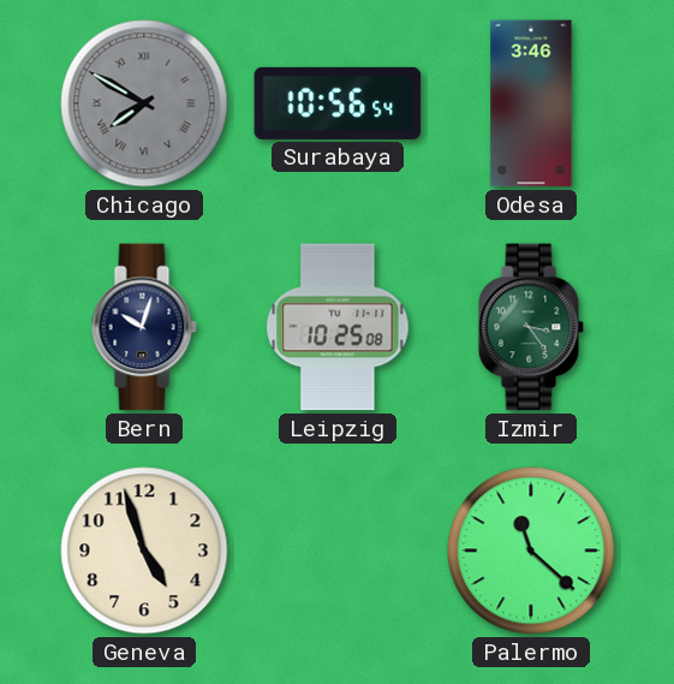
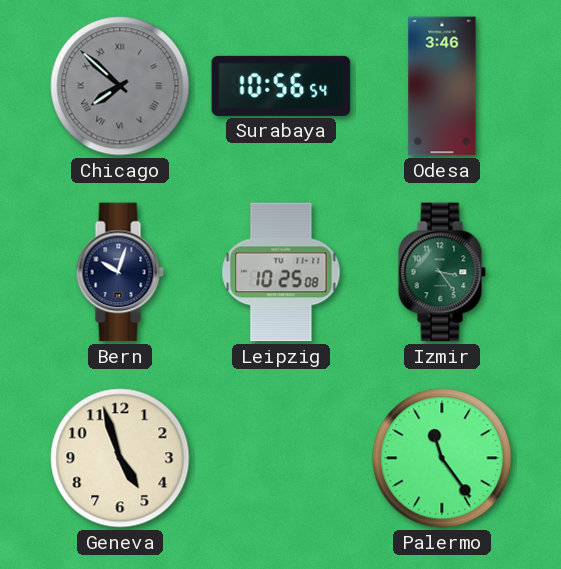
Chicago: 7:50 -> 7:52 (120, 86)
Palermo: 11:22 -> 11:24 (442, 458)
